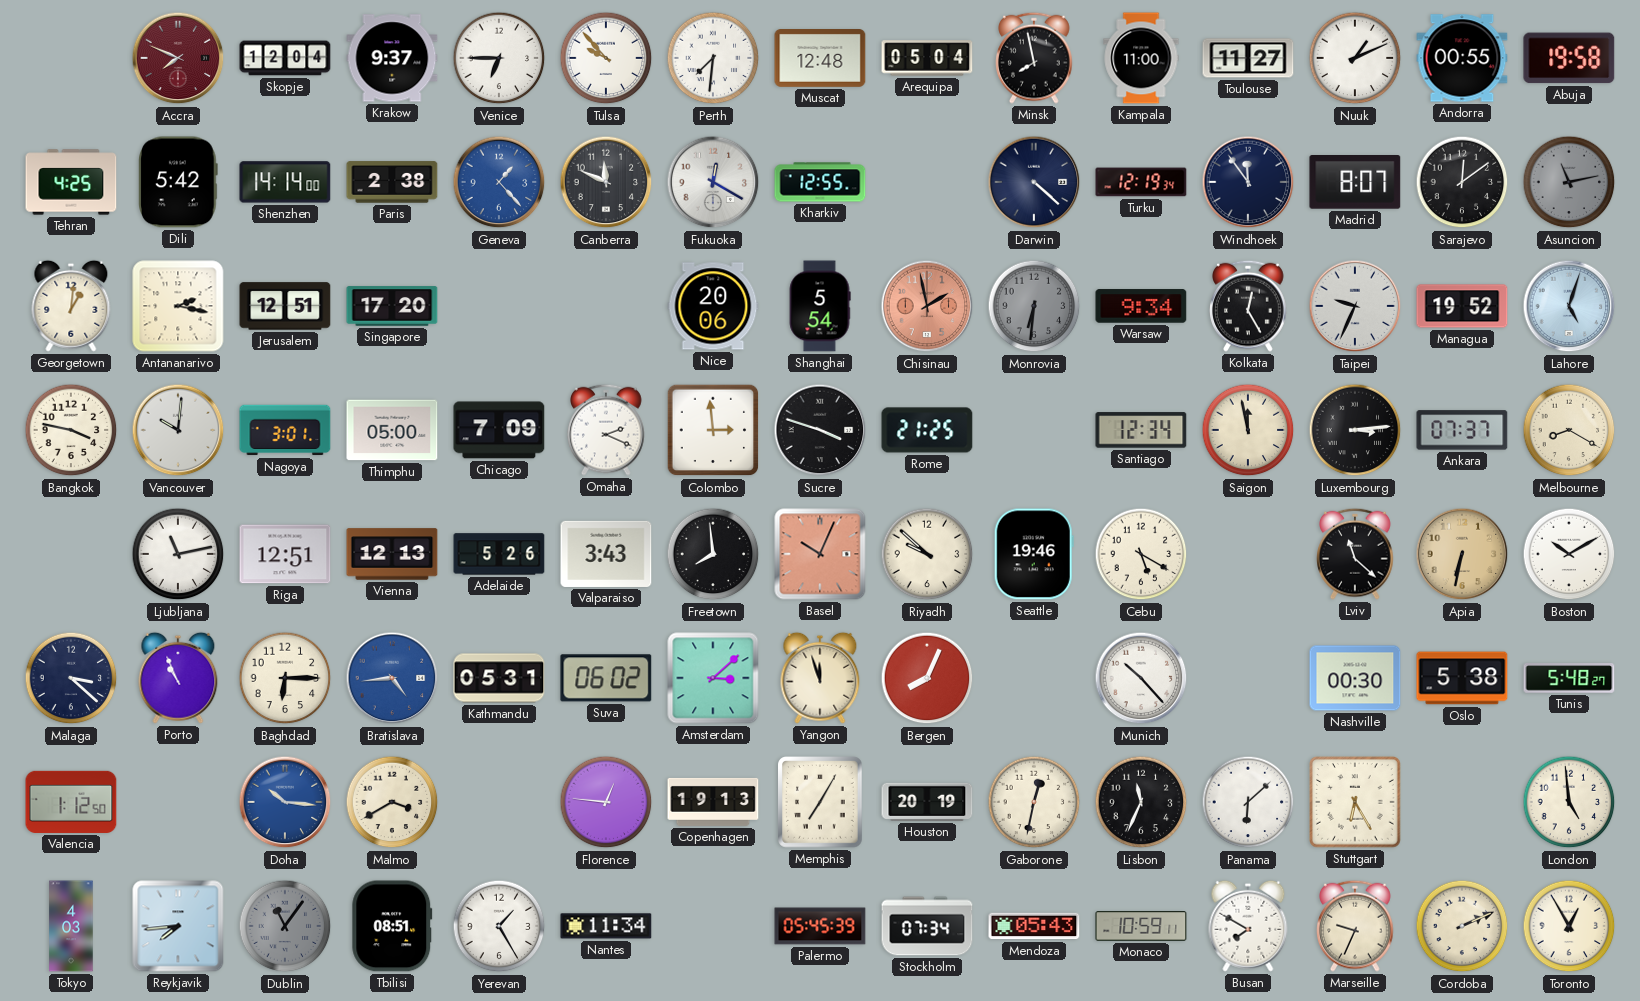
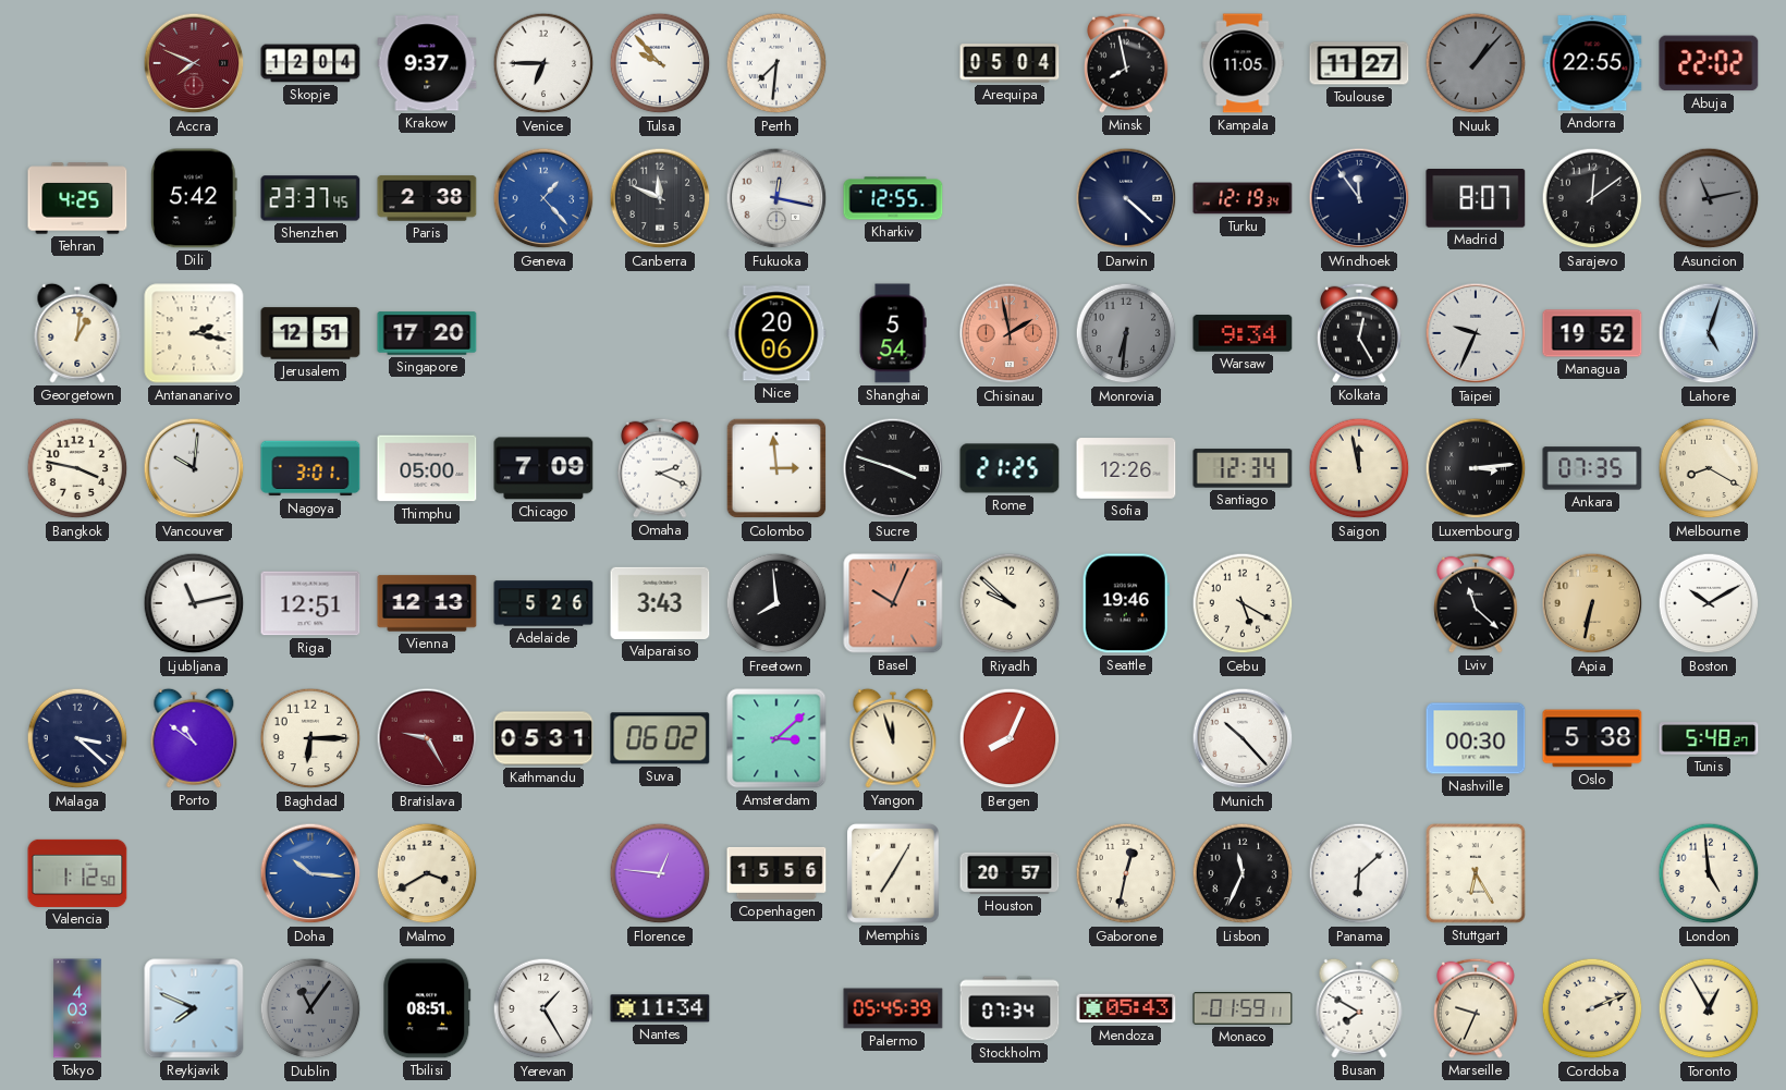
Muscat: 12:48 -> none (820, 59)
Kampala: 11:00 -> 11:05 (1243, 63)
Nuuk: 1:11 -> 1:07 (1476, 63)
Nuuk dial: white -> grey (1476, 63)
Andorra: 00:55 -> 22:55 (1592, 63)
Abuja: 19:58 -> 22:02 (1709, 63)
Shenzhen: 14:14 -> 23:37 (310, 198)
Fukuoka: 12:20 -> 12:17 (776, 198)
Sofia: none -> 12:26 (1126, 468)
Ankara: 07:37 -> 07:35 (1592, 468)
Porto: 10:56 -> 10:51 (194, 738)
Bratislava: 4:44 -> 9:25 (427, 738)
Bratislava dial: blue -> burgundy (427, 738)
Copenhagen: 19:13 -> 15:56 (776, 873)
Houston: 20:19 -> 20:57 (1010, 873)
Reykjavik: 7:44 -> 7:49 (194, 1008)
Monaco: 10:59 -> 01:59 (1243, 1008)
